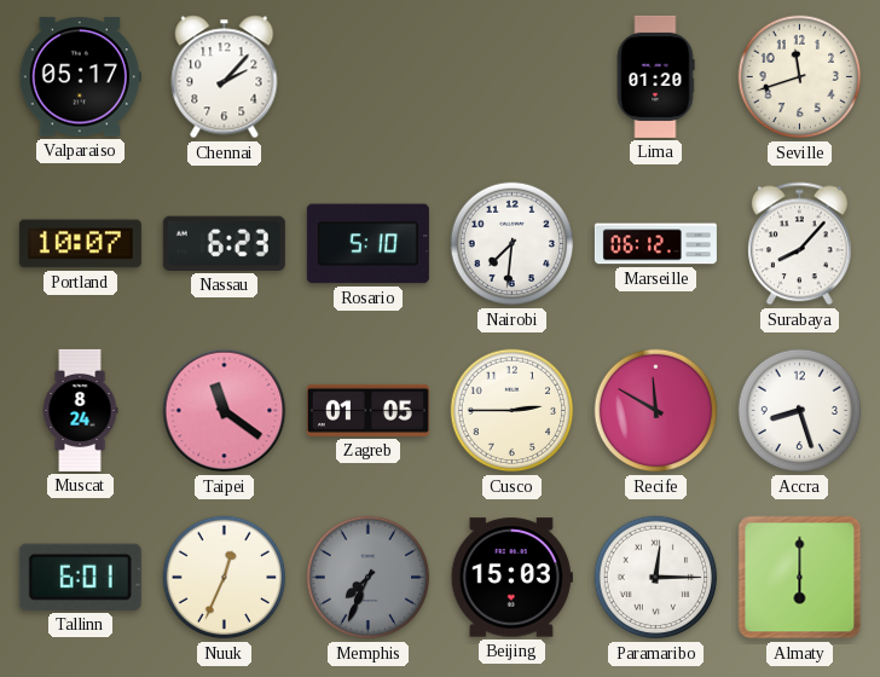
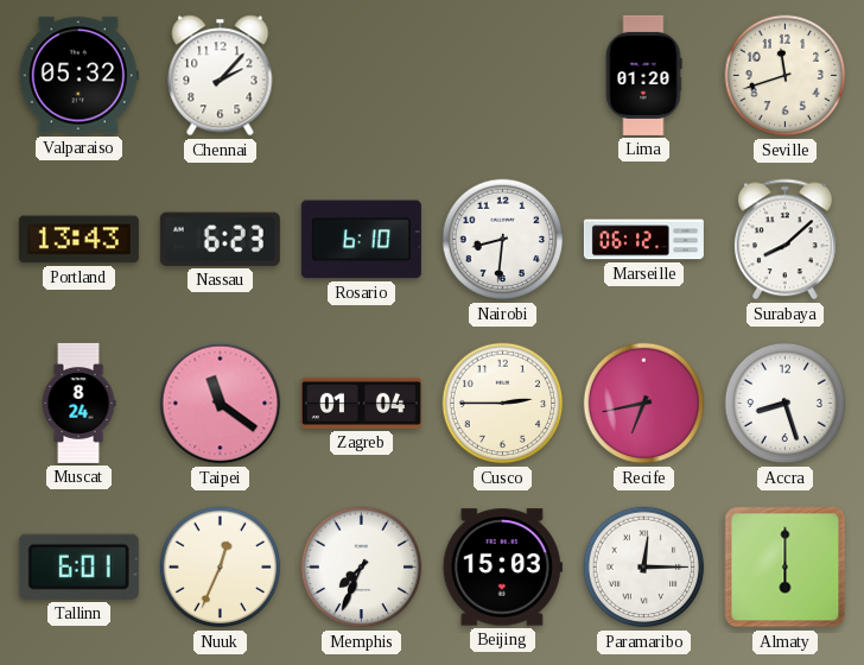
Valparaiso: 05:17 -> 05:32 (78, 76)
Portland: 10:07 -> 13:43 (78, 240)
Rosario: 5:10 -> 6:10 (361, 240)
Nairobi: 7:31 -> 8:31 (503, 240)
Surabaya: 8:07 -> 8:08 (786, 240)
Zagreb: 01:05 -> 01:04 (361, 403)
Recife: 11:50 -> 6:43 (644, 404)
Memphis dial: grey -> white (362, 568)
